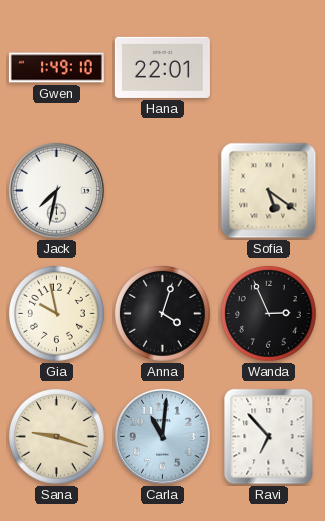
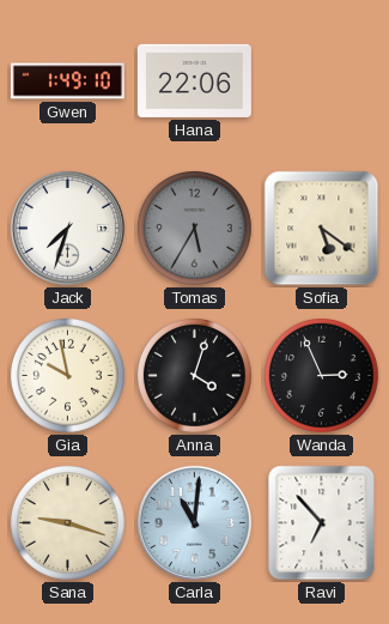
Hana: 22:01 -> 22:06 (194, 80)
Jack: 7:32 -> 7:33 (67, 228)
Tomas: none -> 5:35 (194, 228)
